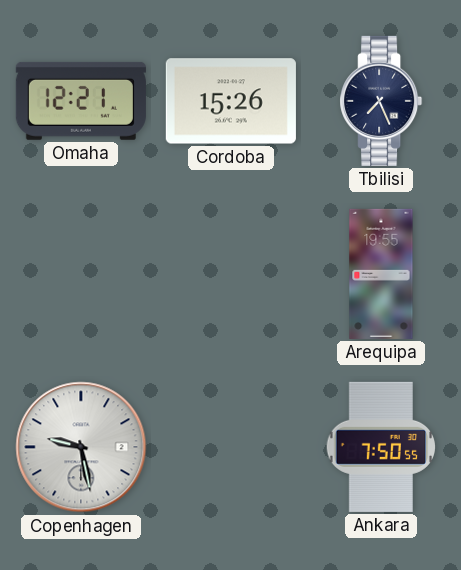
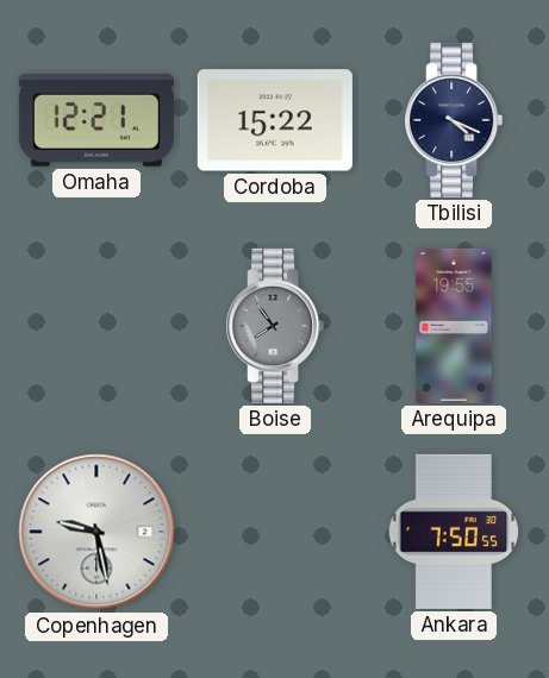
Cordoba: 15:26 -> 15:22 (275, 120)
Tbilisi: 7:26 -> 4:19 (454, 120)
Boise: none -> 7:54 (275, 326)
